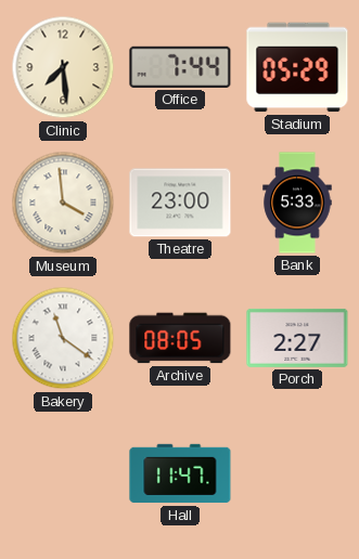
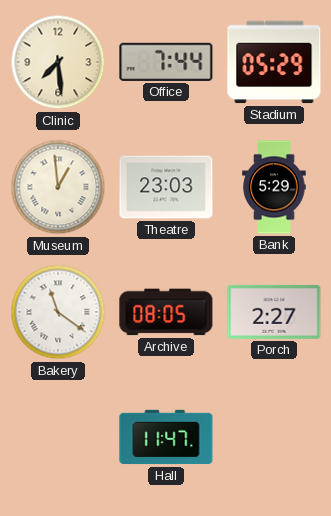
Museum: 3:59 -> 12:59 (58, 187)
Theatre: 23:00 -> 23:03 (166, 187)
Bank: 5:33 -> 5:29 (274, 187)
